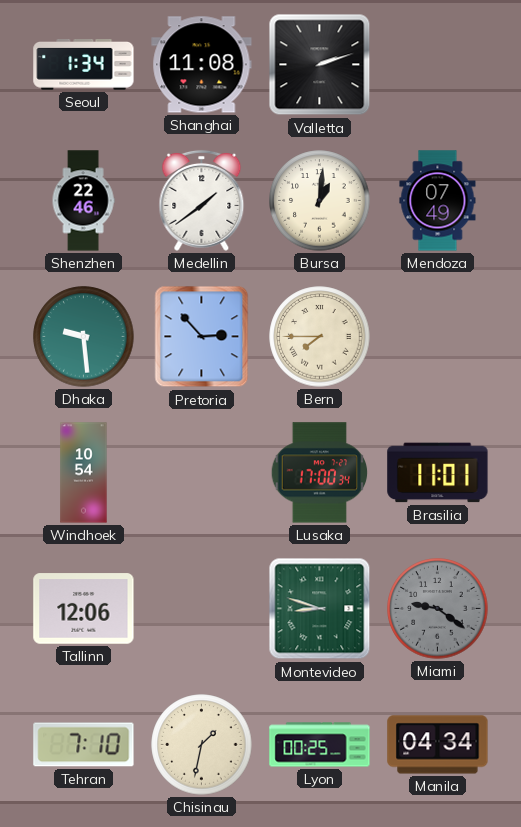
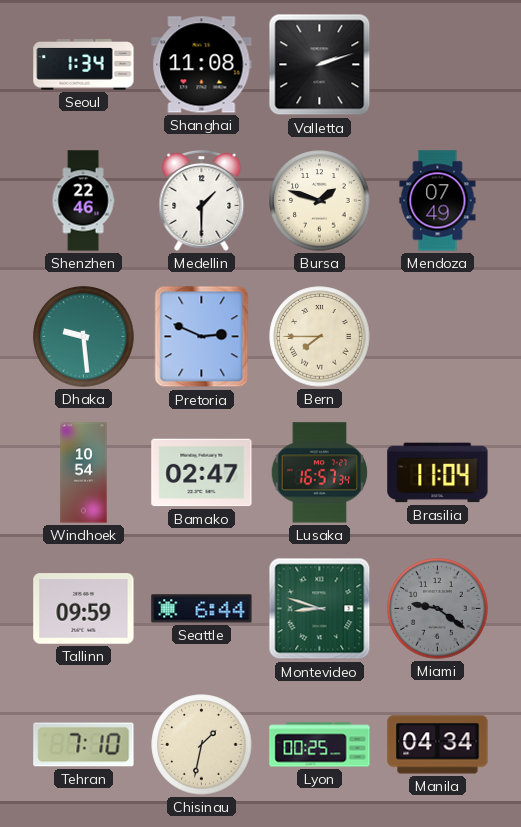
Medellin: 1:39 -> 1:30 (202, 200)
Bursa: 1:01 -> 1:48 (320, 201)
Pretoria: 2:53 -> 2:49 (202, 337)
Bamako: none -> 02:47 (202, 473)
Lusaka: 17:00 -> 16:57 (320, 473)
Brasilia: 11:01 -> 11:04 (438, 473)
Tallinn: 12:06 -> 09:59 (84, 609)
Seattle: none -> 6:44 (202, 609)
